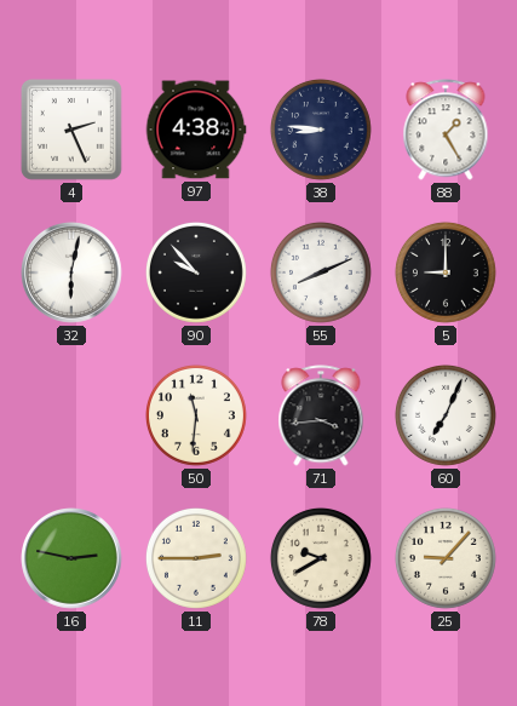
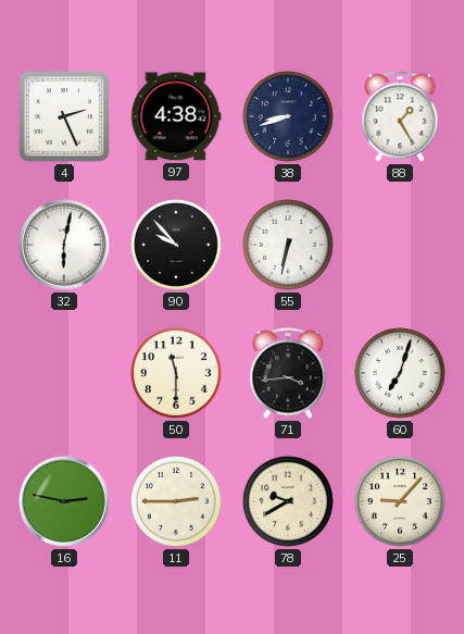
38: 8:46 -> 8:42 (288, 116)
55: 8:11 -> 6:32 (288, 245)
5: 9:00 -> none (446, 272)
50: 11:31 -> 11:30 (176, 373)
60: 7:04 -> 7:03 (400, 373)
